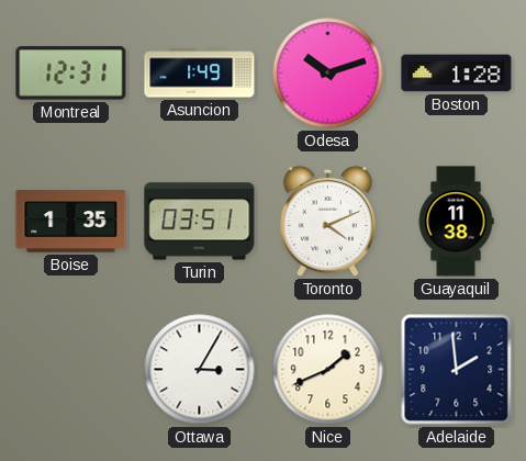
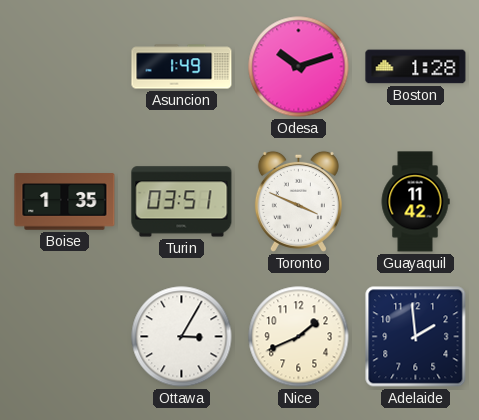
Montreal: 12:31 -> none (71, 74)
Toronto: 4:11 -> 3:49 (298, 201)
Guayaquil: 11:38 -> 11:42 (415, 202)
